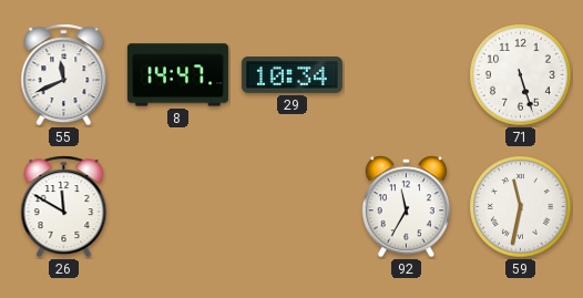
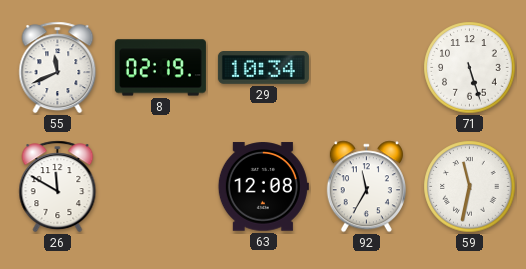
8: 14:47 -> 02:19 (160, 68)
63: none -> 12:08 (263, 187)
